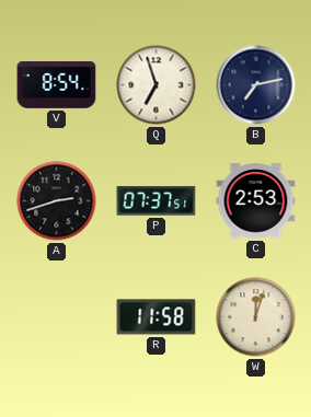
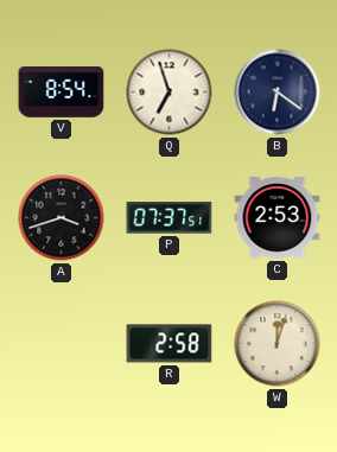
B: 7:13 -> 6:21 (278, 93)
A: 2:42 -> 3:42 (62, 218)
R: 11:58 -> 2:58 (170, 344)
